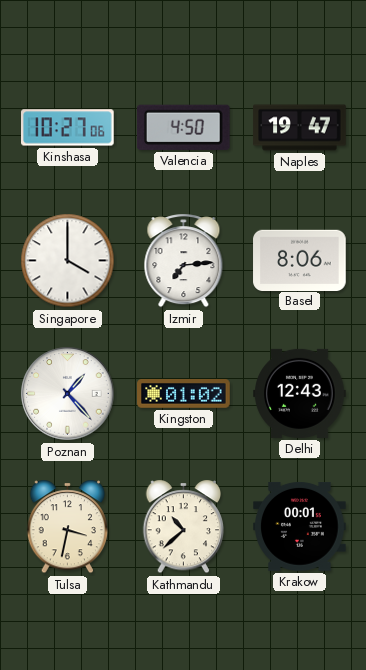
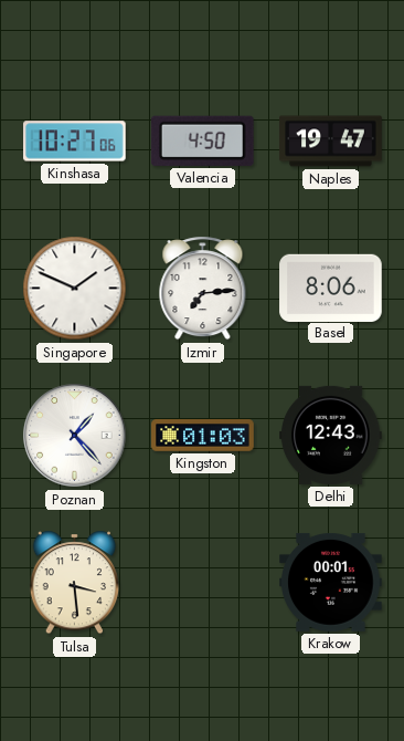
Singapore: 4:00 -> 1:49 (75, 289)
Kingston: 01:02 -> 01:03 (203, 436)
Tulsa: 3:32 -> 3:29 (75, 583)
Kathmandu: 10:38 -> none (184, 527)
